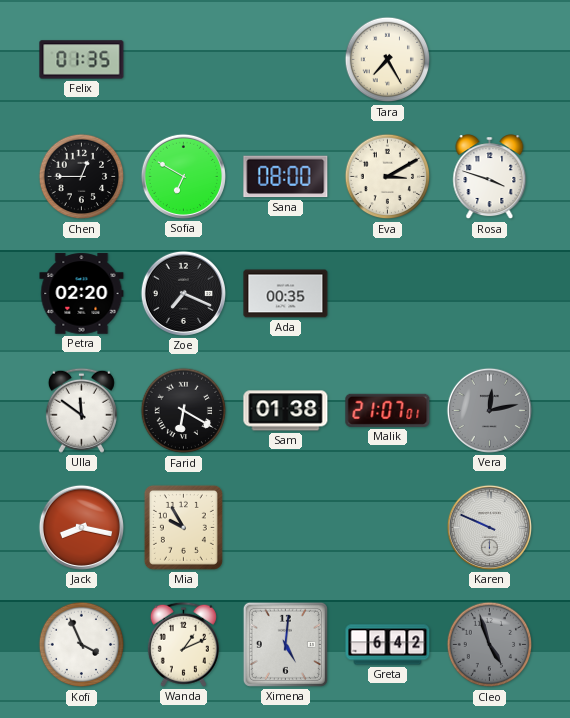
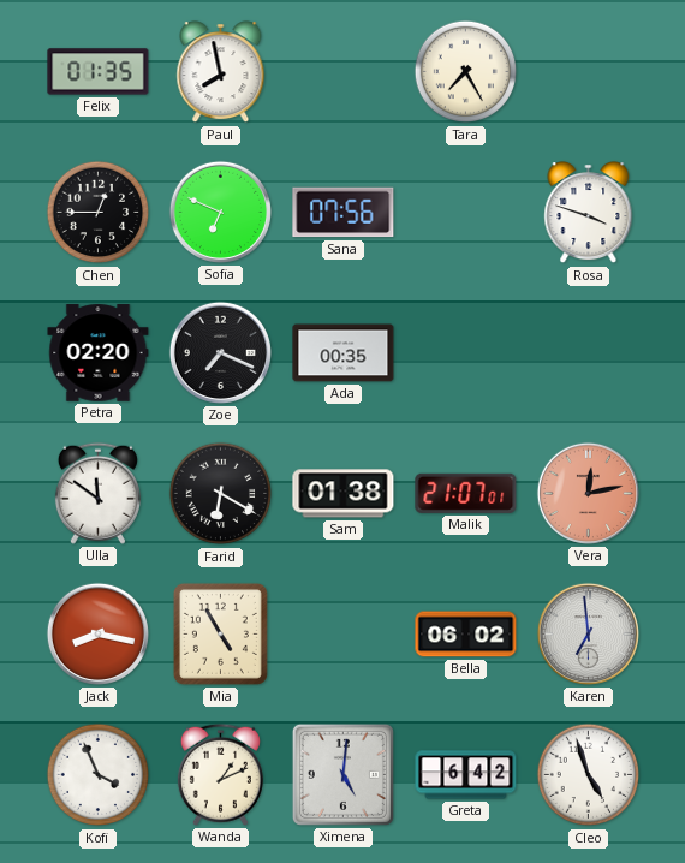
Paul: none -> 7:58 (221, 72)
Sofia: 6:50 -> 6:49 (220, 212)
Sana: 08:00 -> 07:56 (344, 213)
Eva: 3:10 -> none (388, 177)
Vera dial: grey -> salmon (588, 493)
Mia: 9:55 -> 4:55 (220, 633)
Bella: none -> 06:02 (466, 635)
Karen: 9:49 -> 6:59 (588, 633)
Cleo dial: grey -> white (589, 775)
